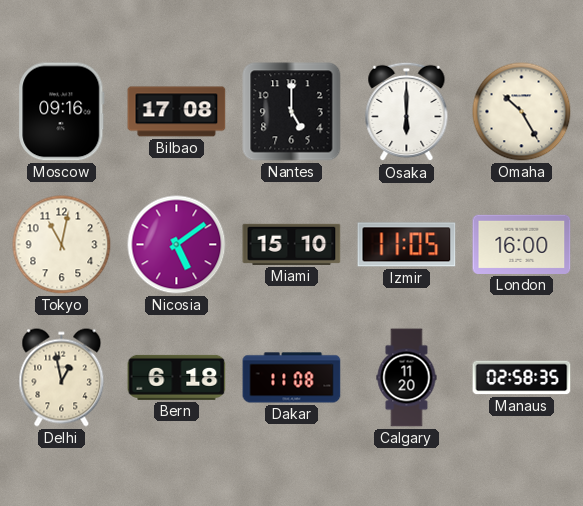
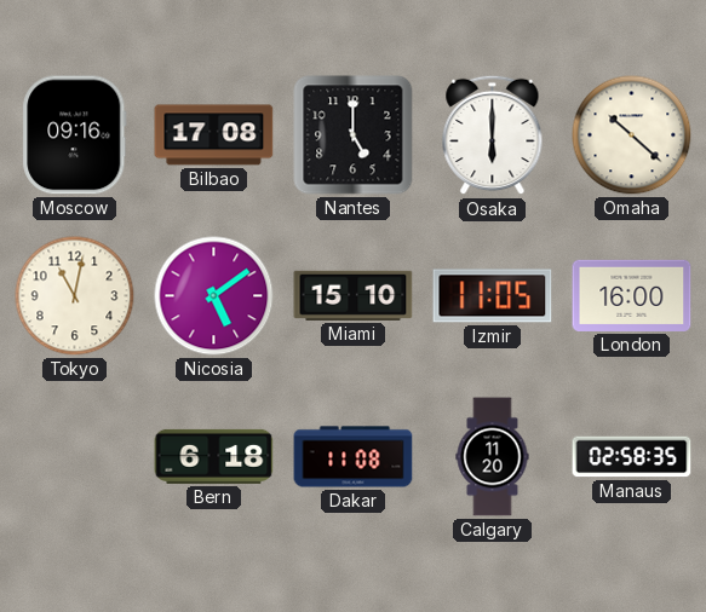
Omaha: 10:25 -> 10:22 (632, 135)
Delhi: 12:58 -> none (62, 378)
